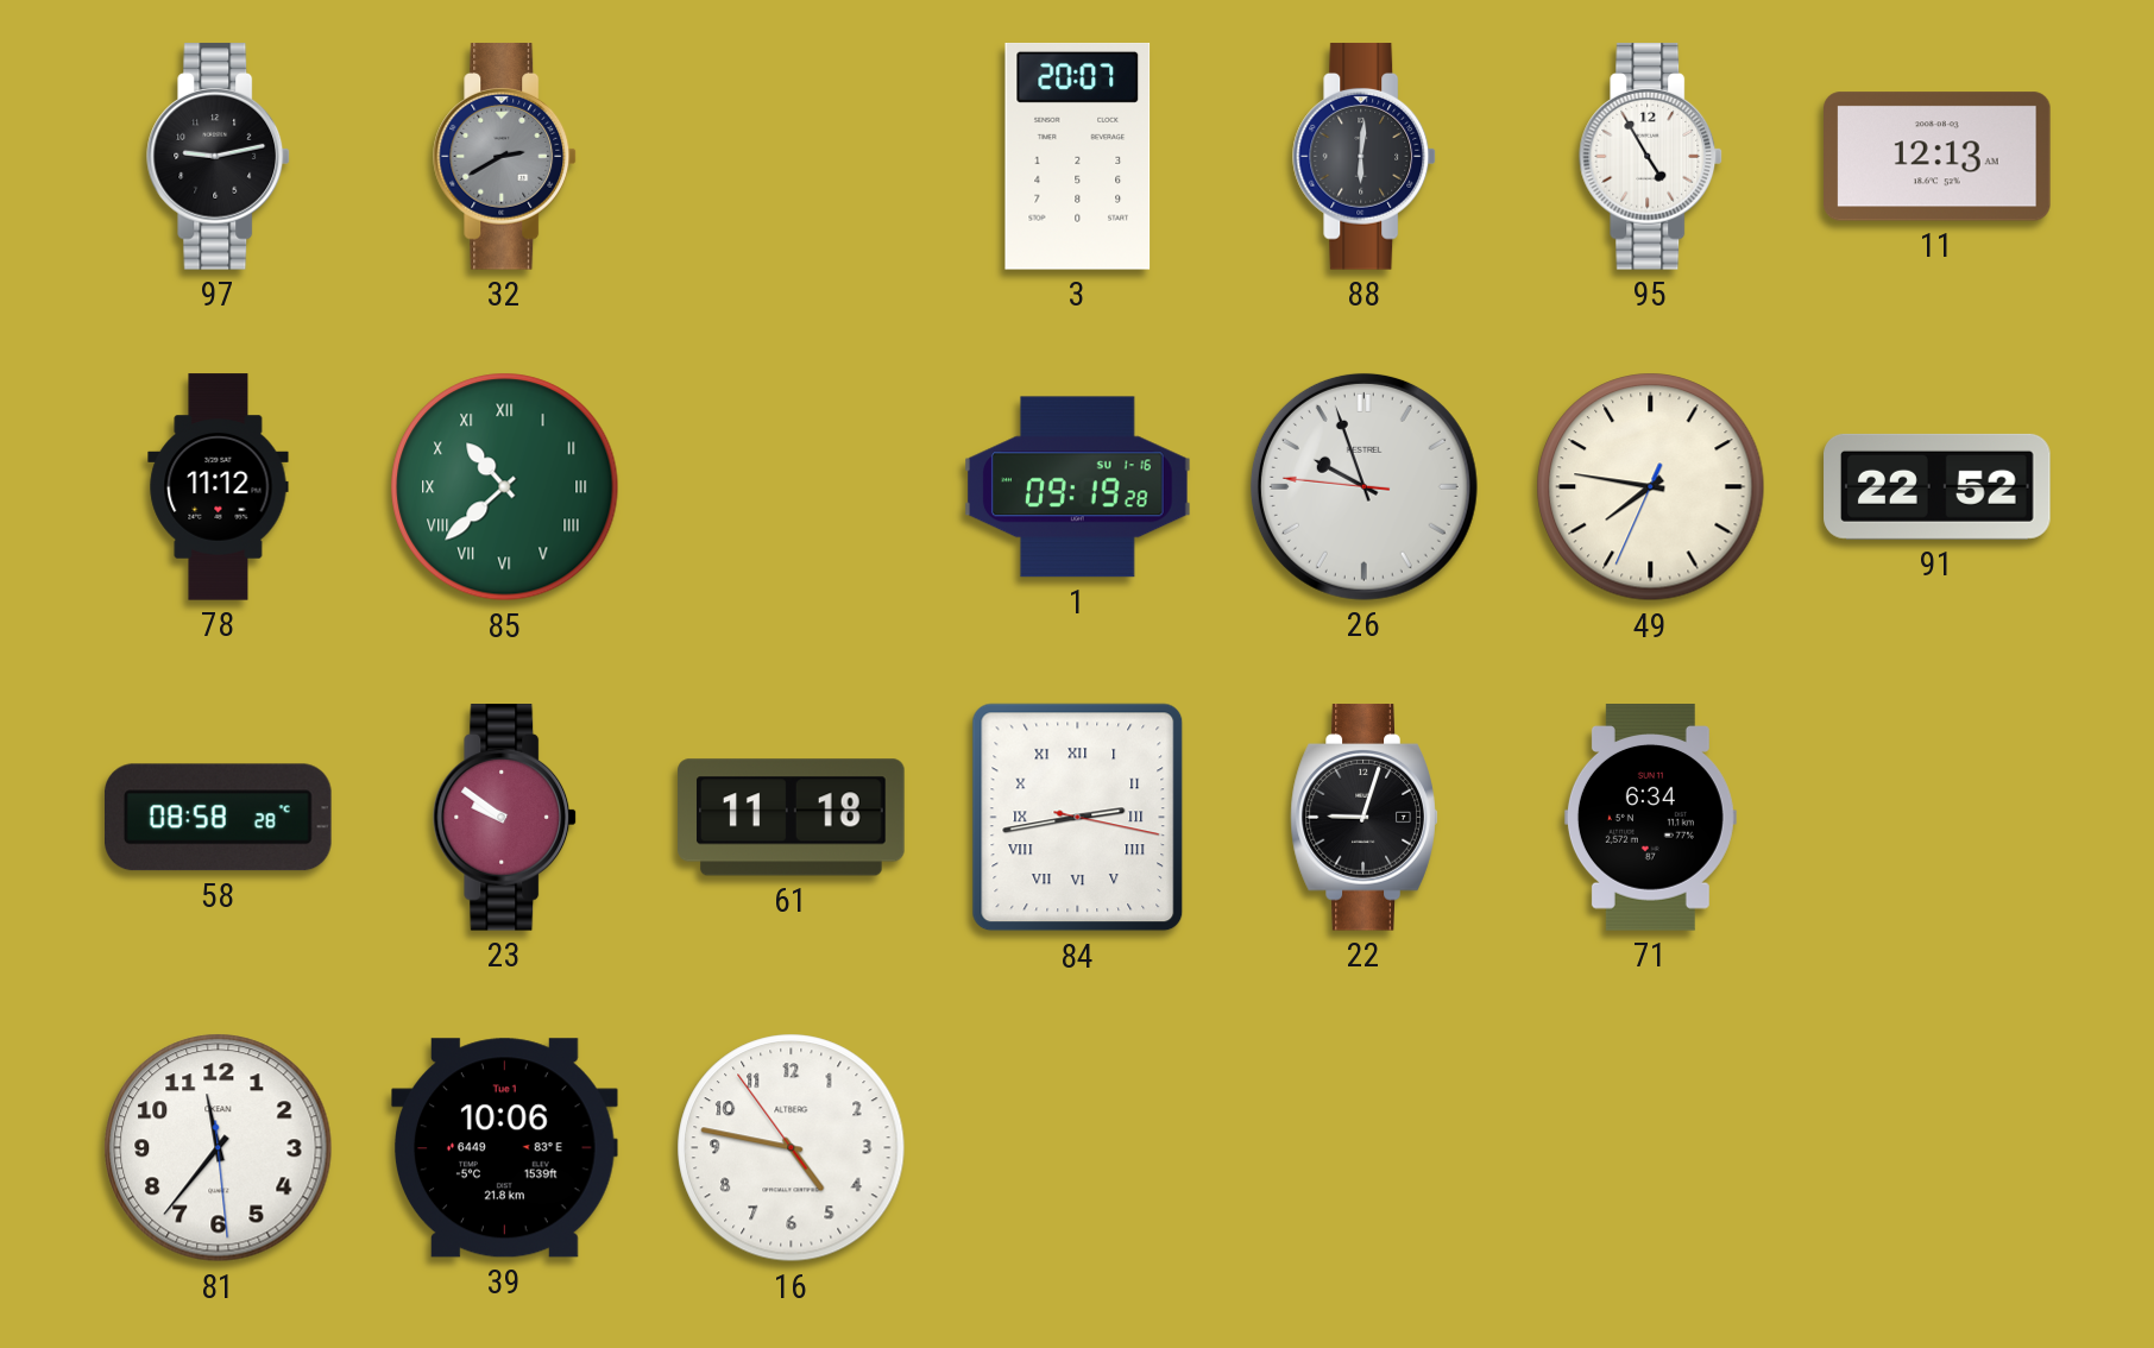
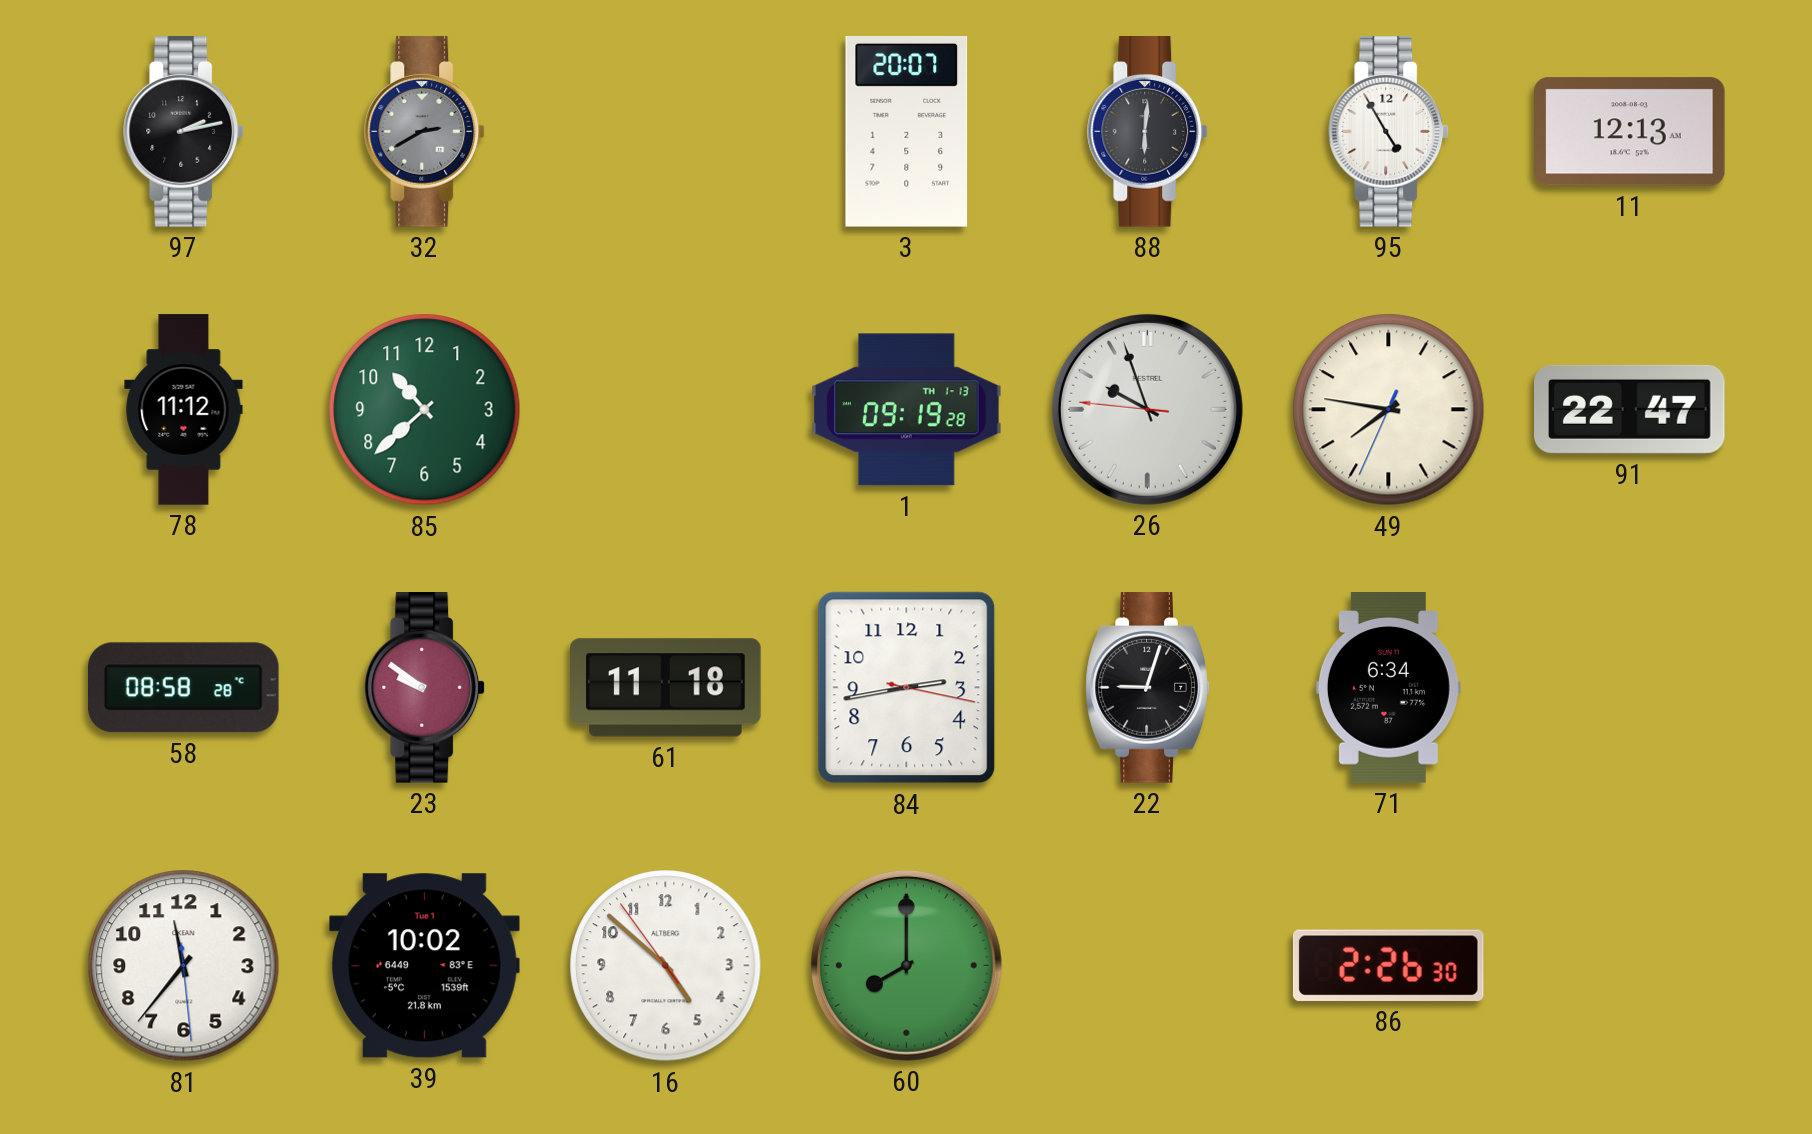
97: 9:13 -> 2:13 (184, 132)
85 numerals: Roman -> Arabic (425, 410)
1 date: SU 1-16 -> TH 1-13 (907, 410)
91: 22:52 -> 22:47 (1630, 409)
84 numerals: Roman -> Arabic (907, 688)
39: 10:06 -> 10:02 (425, 966)
16: 4:46 -> 4:51 (666, 966)
60: none -> 8:00 (906, 965)
86: none -> 2:26 (1388, 965)
